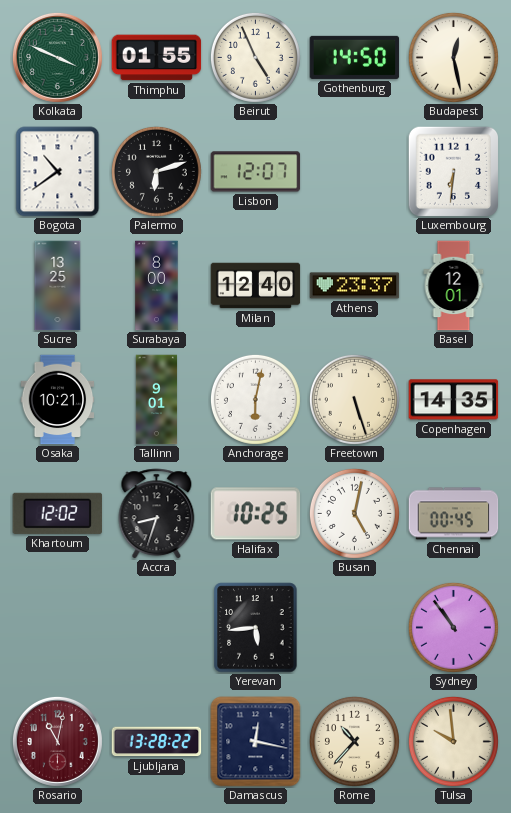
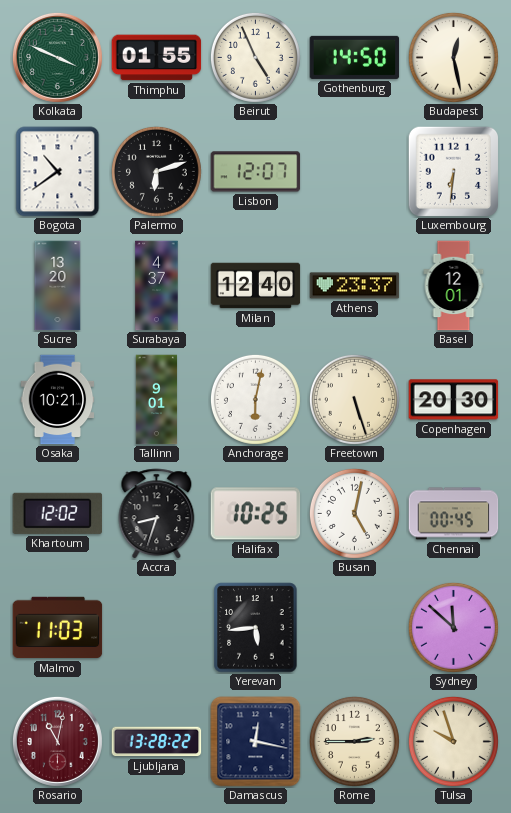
Sucre: 13:25 -> 13:20 (58, 286)
Surabaya: 8:00 -> 4:37 (157, 286)
Copenhagen: 14:35 -> 20:30 (454, 400)
Malmo: none -> 11:03 (58, 628)
Sydney: 10:54 -> 11:52 (453, 627)
Rome: 10:37 -> 2:45 (354, 741)
Tulsa: 9:59 -> 9:57 (453, 741)
